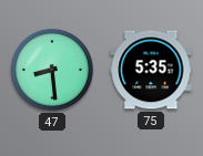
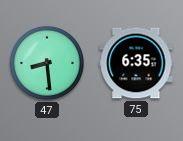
75: 5:35 -> 6:35 (136, 63)
